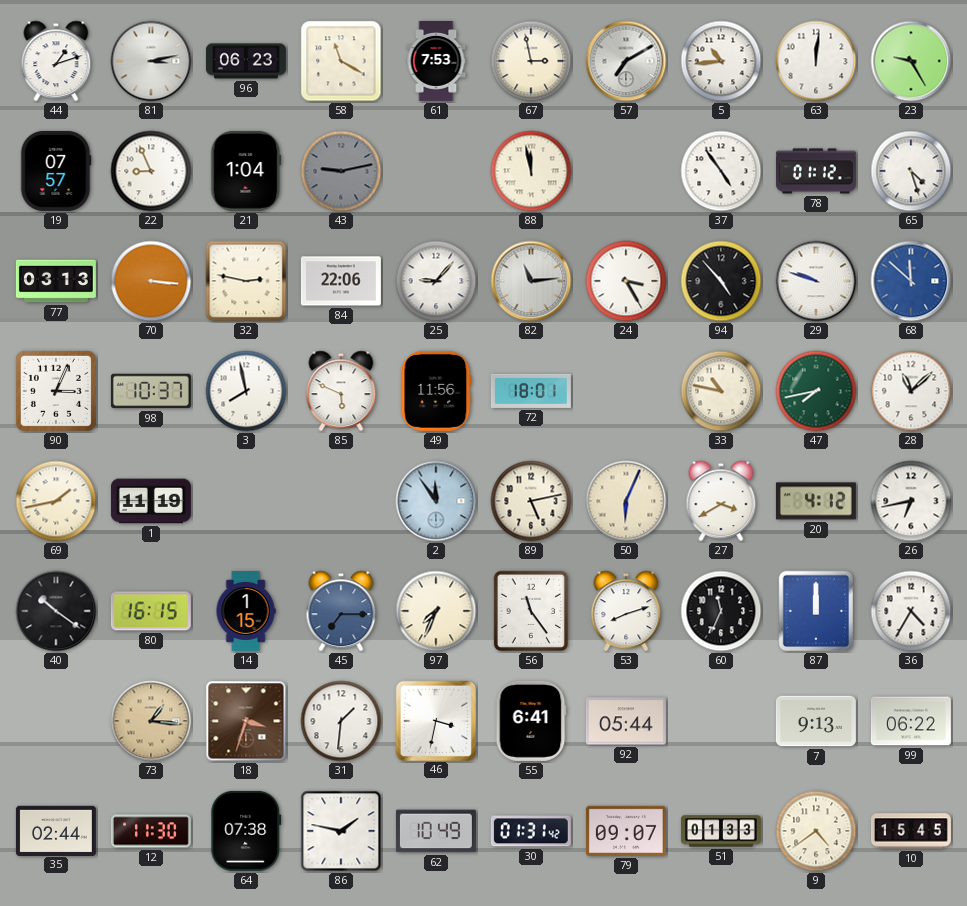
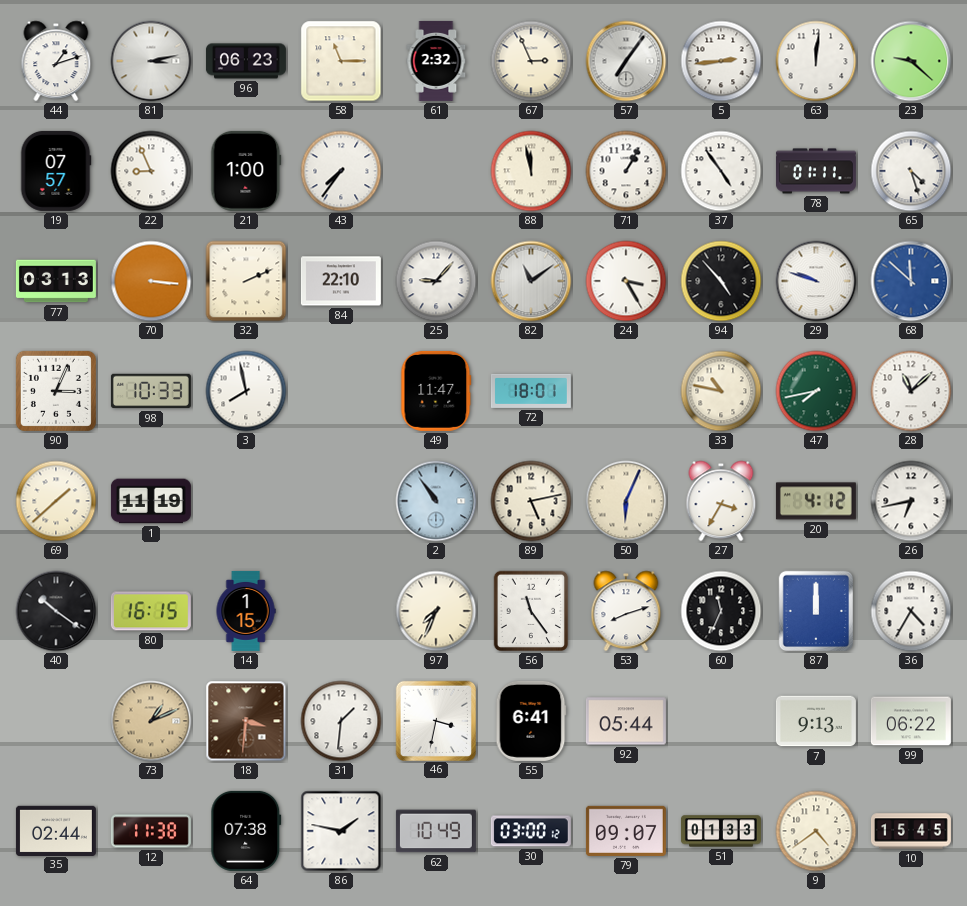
58: 11:20 -> 11:15 (341, 61)
61: 7:53 -> 2:32 (436, 61)
67: 2:58 -> 2:56 (531, 61)
57: 7:10 -> 7:06 (626, 61)
5: 10:44 -> 2:44 (721, 61)
23: 9:25 -> 9:22 (911, 61)
21: 1:04 -> 1:00 (246, 171)
43: 9:13 -> 7:36 (341, 171)
43 dial: grey -> white (341, 171)
71: none -> 1:05 (626, 171)
78: 01:12 -> 01:11 (816, 171)
32: 2:47 -> 2:11 (246, 281)
84: 22:06 -> 22:10 (341, 281)
82: 11:14 -> 11:09 (531, 281)
98: 10:37 -> 10:33 (151, 391)
85: 5:49 -> none (341, 391)
49: 11:56 -> 11:47 (436, 391)
69: 1:43 -> 1:38 (56, 501)
2: 11:54 -> 10:54 (436, 501)
27: 3:40 -> 3:35 (721, 501)
45: 7:15 -> none (341, 611)
73: 1:16 -> 1:11 (151, 721)
18: 3:33 -> 3:31 (246, 721)
12: 11:30 -> 11:38 (151, 831)
30: 01:31 -> 03:00 (531, 831)
